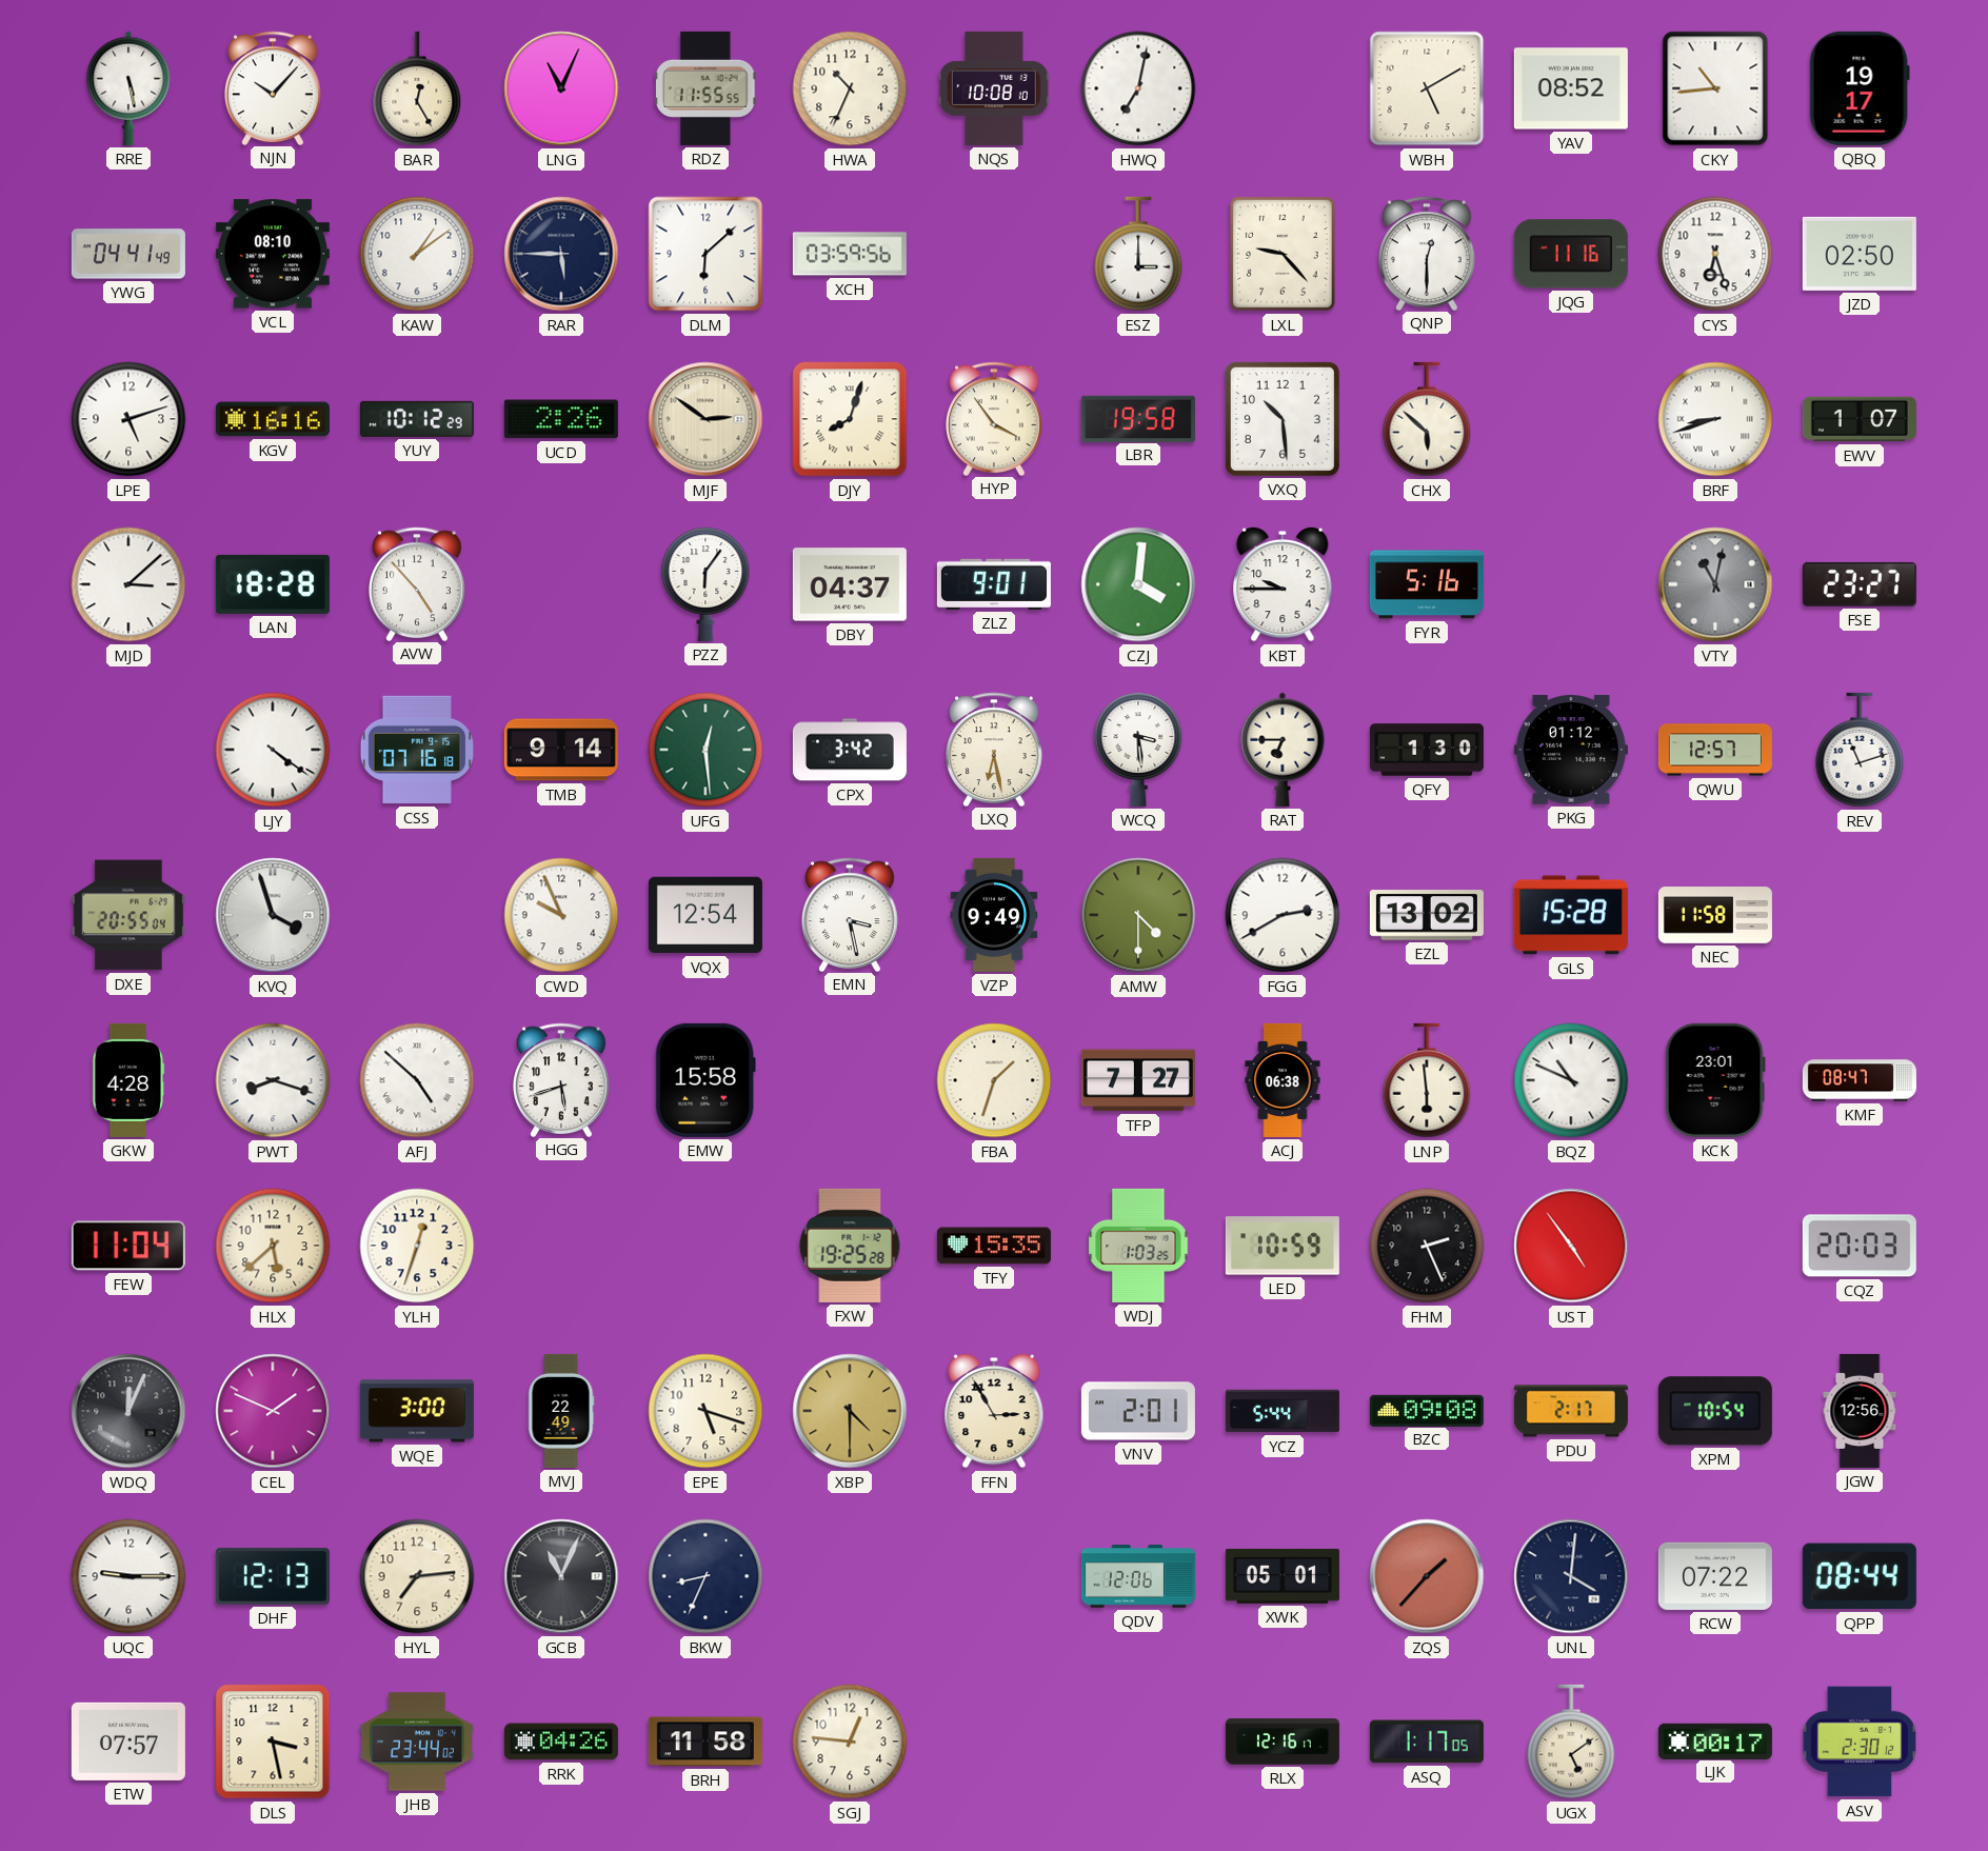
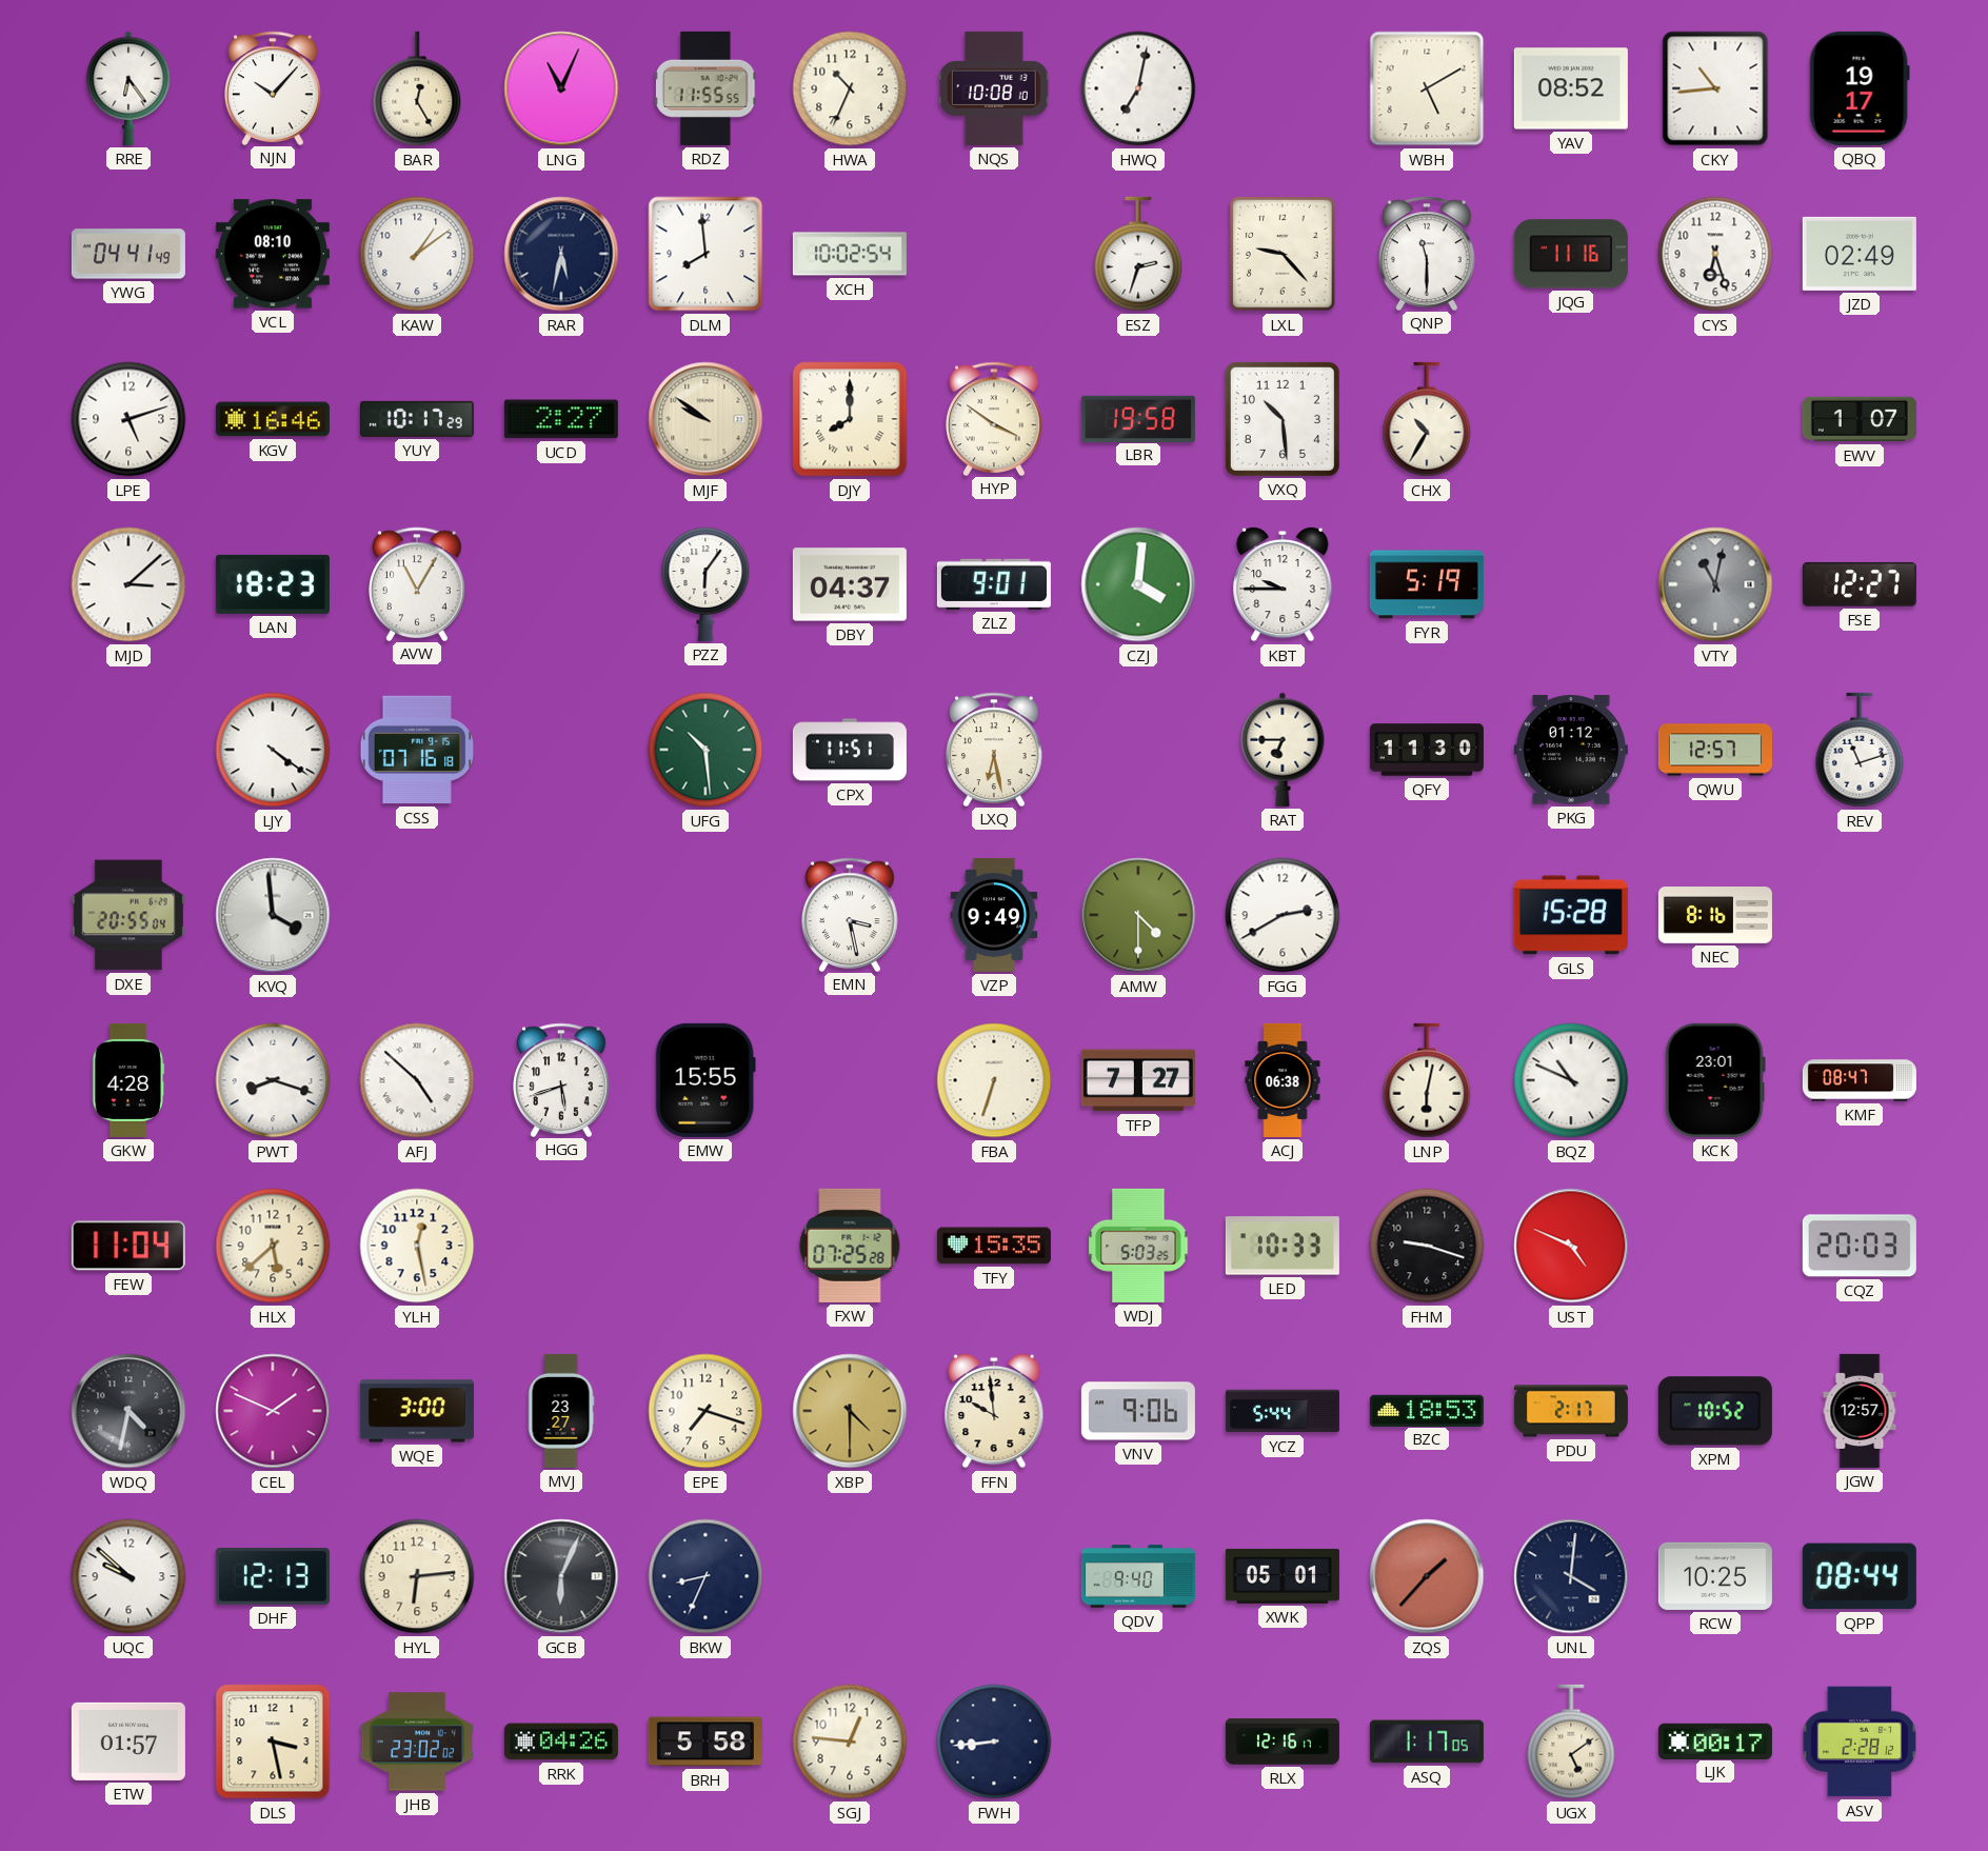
RRE: 5:28 -> 6:24 (128, 88)
RAR: 5:45 -> 5:32 (561, 254)
DLM: 6:08 -> 7:59 (705, 254)
XCH: 03:59 -> 10:02 (850, 254)
ESZ: 3:00 -> 2:33 (1138, 254)
QNP: 12:30 -> 11:30 (1428, 253)
JZD: 02:50 -> 02:49 (1860, 254)
KGV: 16:16 -> 16:46 (273, 419)
YUY: 10:12 -> 10:17 (417, 419)
UCD: 2:26 -> 2:27 (561, 419)
MJF: 2:51 -> 9:51 (705, 419)
DJY: 8:03 -> 8:00 (850, 419)
HYP: 3:54 -> 3:51 (995, 418)
CHX: 5:52 -> 10:35 (1427, 419)
BRF: 8:42 -> none (1715, 419)
LAN: 18:28 -> 18:23 (273, 584)
AVW: 4:53 -> 11:05 (418, 583)
FYR: 5:16 -> 5:19 (1427, 584)
FSE: 23:27 -> 12:27 (1860, 584)
TMB: 9:14 -> none (561, 750)
UFG: 12:29 -> 10:29 (705, 750)
CPX: 3:42 -> 11:51 (850, 750)
WCQ: 3:29 -> none (1138, 750)
QFY: 1:30 -> 11:30 (1427, 750)
KVQ: 3:57 -> 3:59 (273, 915)
CWD: 9:56 -> none (561, 915)
VQX: 12:54 -> none (705, 915)
EZL: 13:02 -> none (1427, 915)
NEC: 11:58 -> 8:16 (1715, 916)
EMW: 15:58 -> 15:55 (705, 1080)
FBA: 1:33 -> 6:33 (994, 1080)
LNP: 5:59 -> 6:02 (1427, 1080)
YLH: 12:33 -> 12:28 (417, 1246)
FXW: 19:25 -> 07:25 (850, 1246)
WDJ: 1:03 -> 5:03 (1138, 1246)
LED: 10:59 -> 10:33 (1283, 1246)
FHM: 2:26 -> 9:18 (1427, 1246)
UST: 4:54 -> 4:49 (1571, 1246)
WDQ: 12:04 -> 4:32 (128, 1411)
MVJ: 22:49 -> 23:27 (561, 1411)
EPE: 5:18 -> 7:18 (705, 1411)
FFN: 2:55 -> 9:59 (994, 1411)
VNV: 2:01 -> 9:06 (1138, 1411)
BZC: 09:08 -> 18:53 (1427, 1410)
XPM: 10:54 -> 10:52 (1715, 1411)
JGW: 12:56 -> 12:57 (1860, 1411)
UQC: 9:15 -> 9:52 (128, 1576)
HYL: 7:14 -> 6:14 (417, 1576)
GCB: 11:04 -> 6:04 (561, 1576)
QDV: 12:06 -> 9:40 (1138, 1576)
RCW: 07:22 -> 10:25 (1715, 1576)
ETW: 07:57 -> 01:57 (128, 1741)
JHB: 23:44 -> 23:02 (417, 1741)
BRH: 11:58 -> 5:58 (705, 1741)
FWH: none -> 8:44 (994, 1741)
ASV: 2:30 -> 2:28 (1860, 1741)
